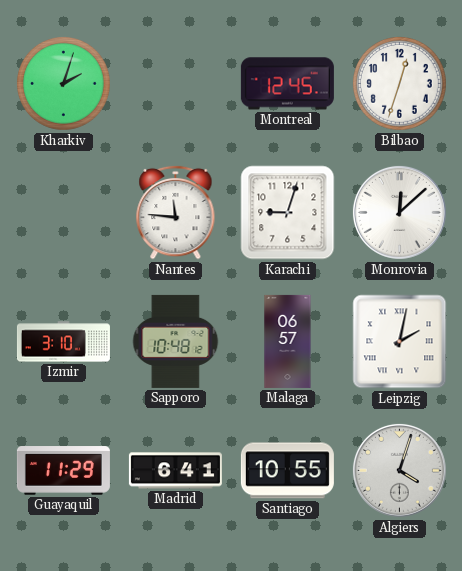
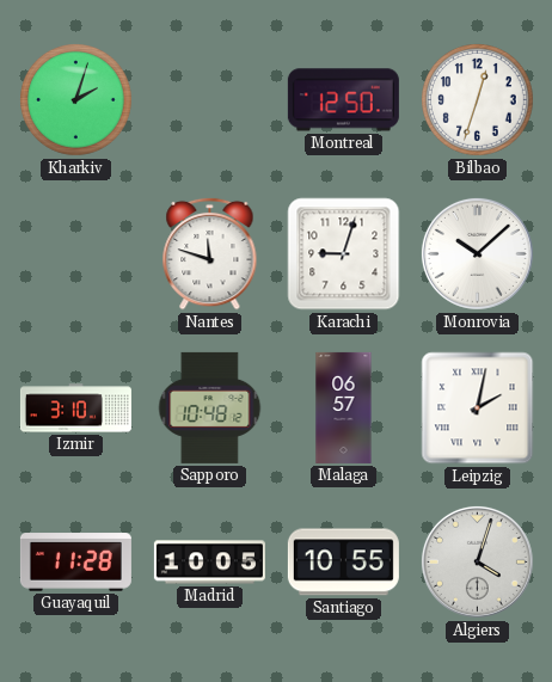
Montreal: 12:45 -> 12:50 (343, 100)
Nantes: 11:46 -> 11:48 (210, 253)
Monrovia: 12:08 -> 10:08 (477, 253)
Guayaquil: 11:29 -> 11:28 (75, 563)
Madrid: 6:41 -> 10:05 (209, 563)
